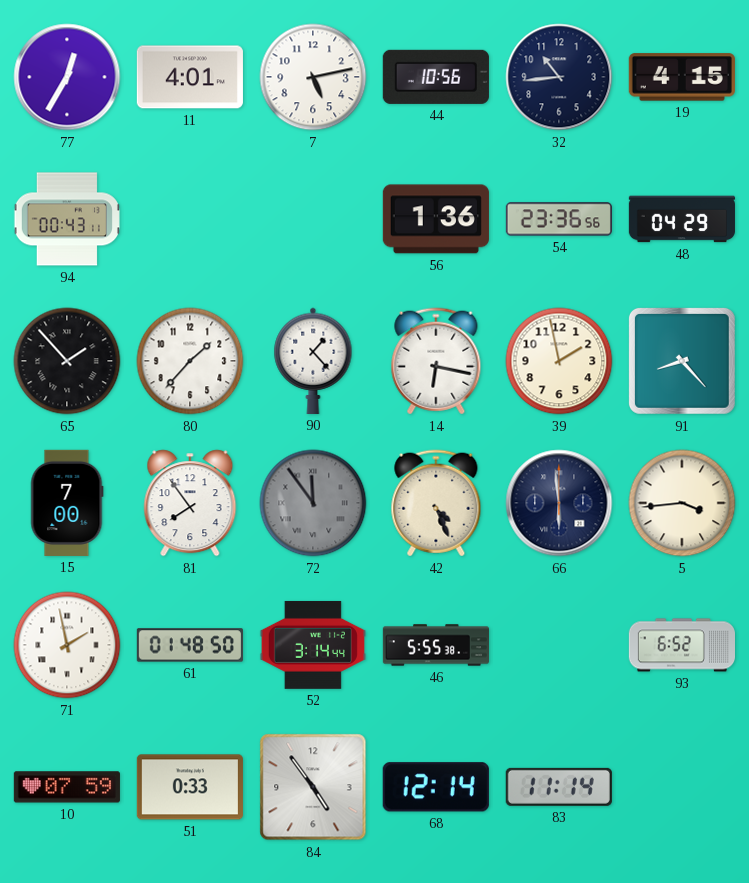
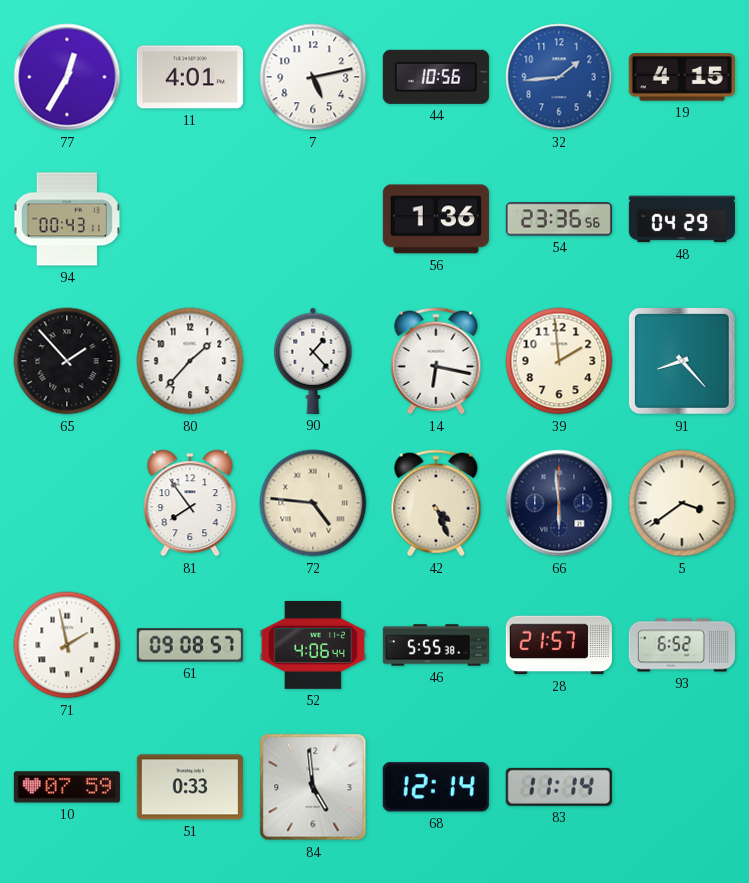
32: 10:44 -> 1:44 (559, 77)
32 dial: navy -> blue (559, 77)
39: 1:58 -> 1:59 (559, 361)
15: 7:00 -> none (67, 503)
72: 11:54 -> 4:46 (313, 503)
72 dial: grey -> cream (313, 503)
5: 3:44 -> 3:39 (682, 503)
61: 01:48 -> 09:08 (190, 645)
52: 3:14 -> 4:06 (313, 645)
28: none -> 21:57 (559, 645)
84: 4:54 -> 4:59 (313, 787)
